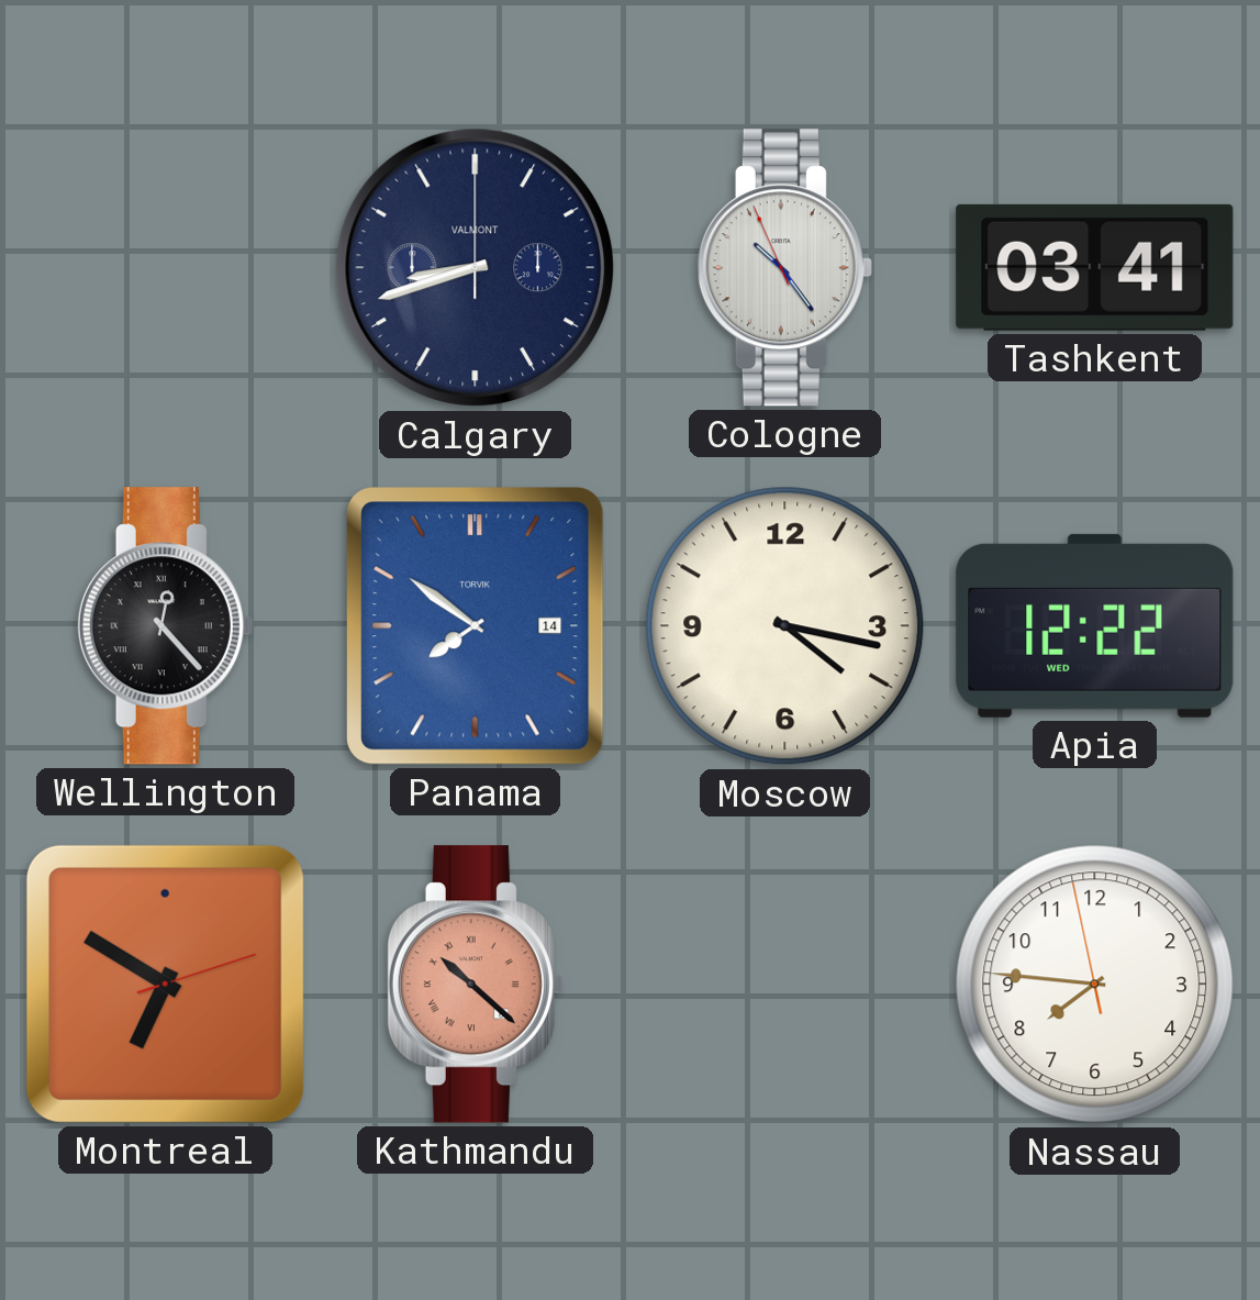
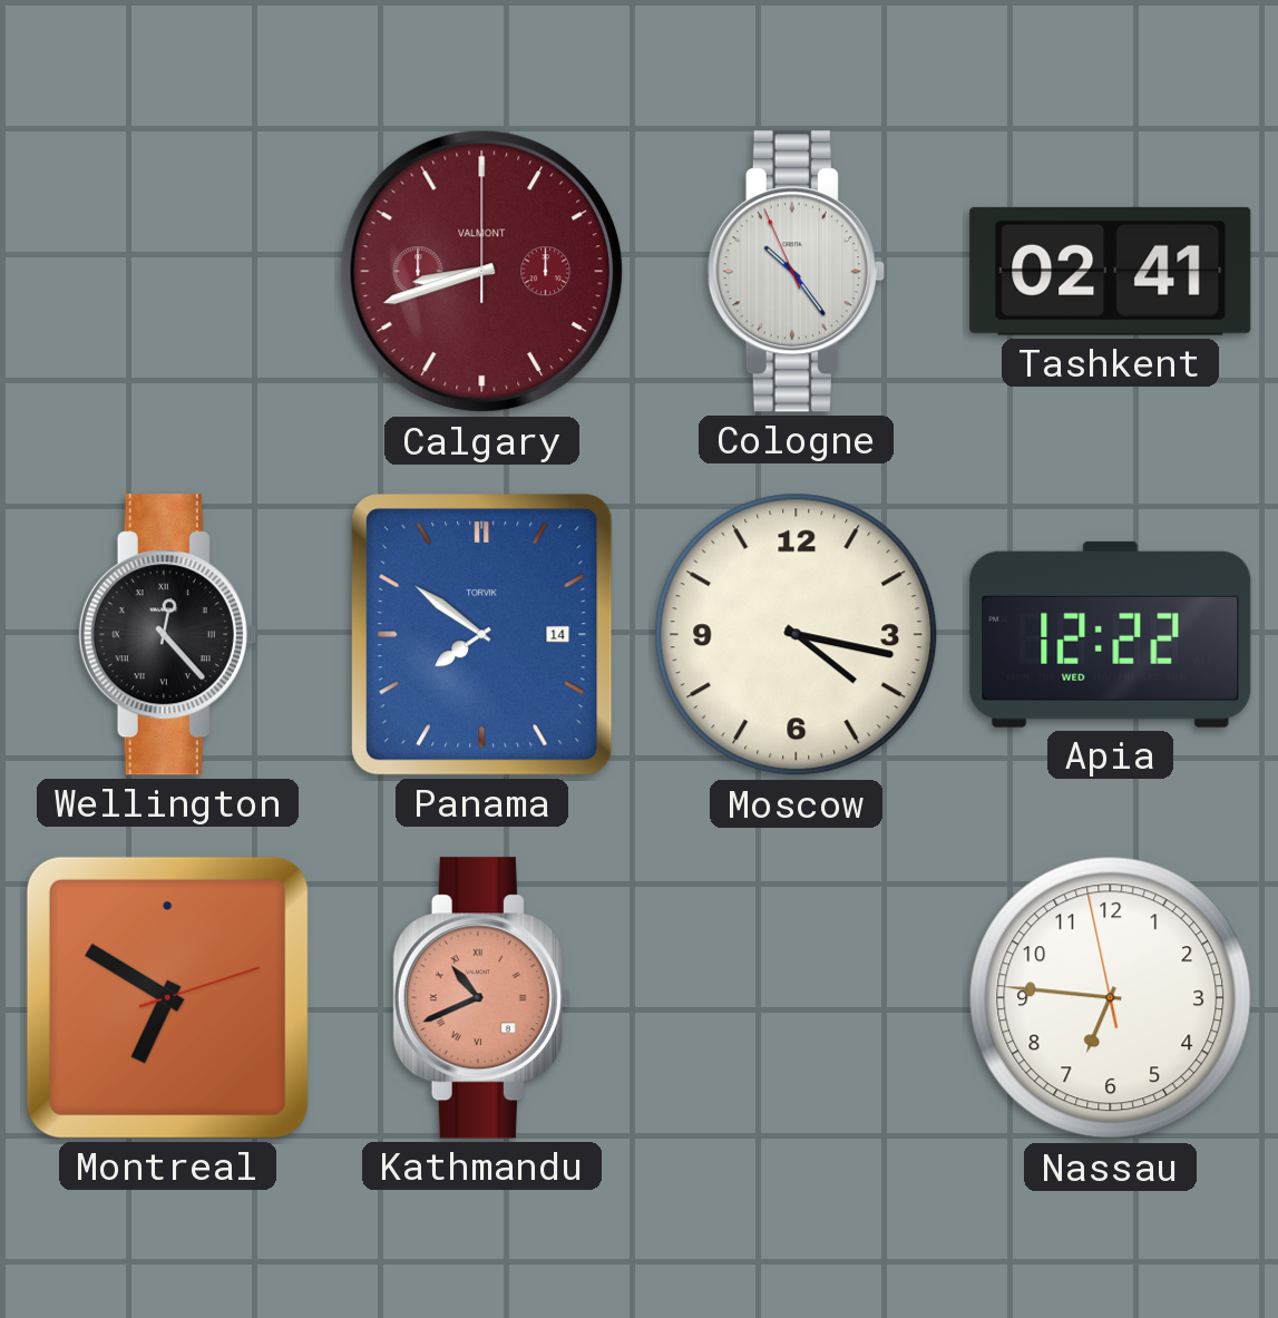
Calgary dial: navy -> burgundy (482, 272)
Tashkent: 03:41 -> 02:41 (1111, 271)
Kathmandu: 10:22 -> 10:41 (481, 998)
Nassau: 7:45 -> 6:45 (1111, 998)
